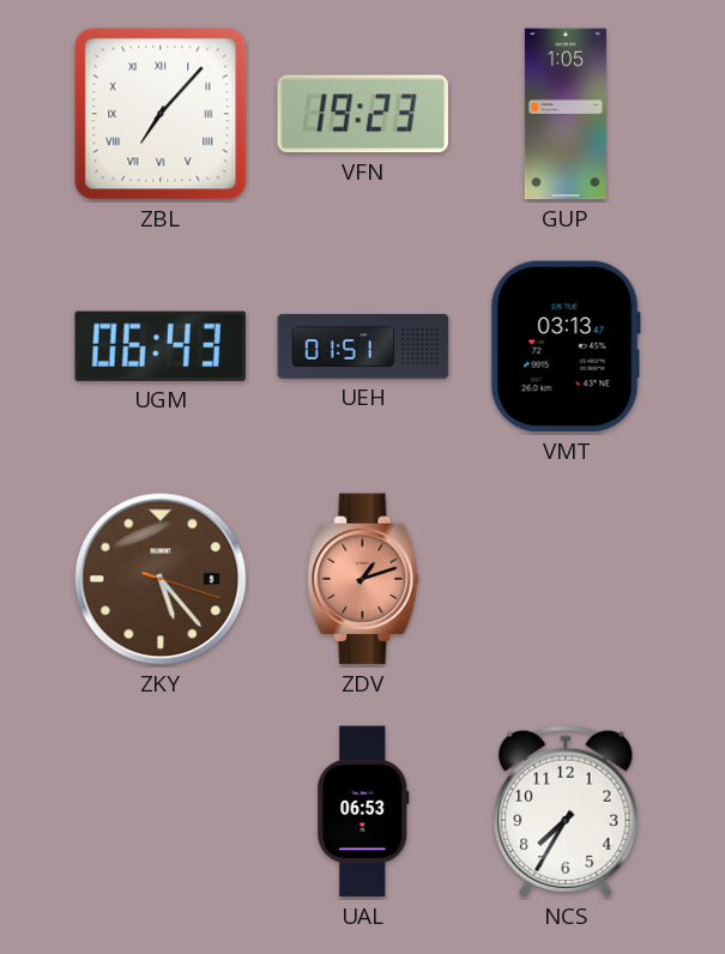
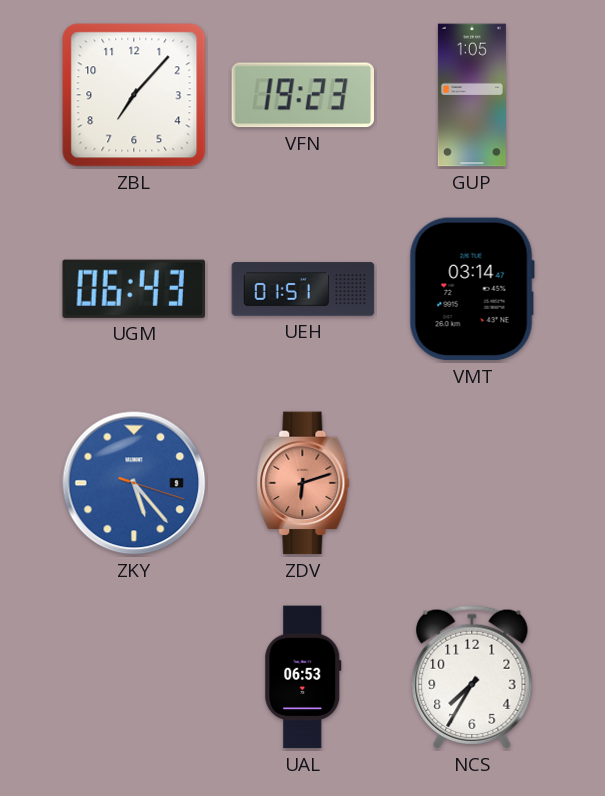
ZBL numerals: Roman -> Arabic (134, 95)
VMT: 03:13 -> 03:14 (472, 289)
ZKY dial: brown -> blue (134, 483)
ZDV: 1:12 -> 6:12 (303, 483)
